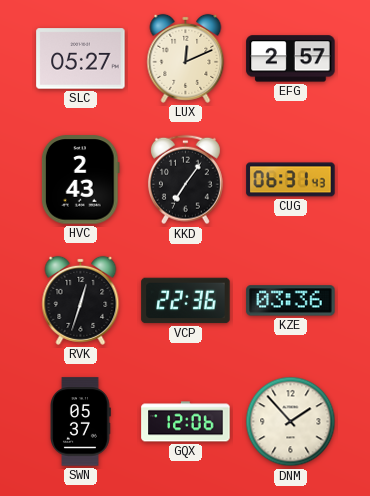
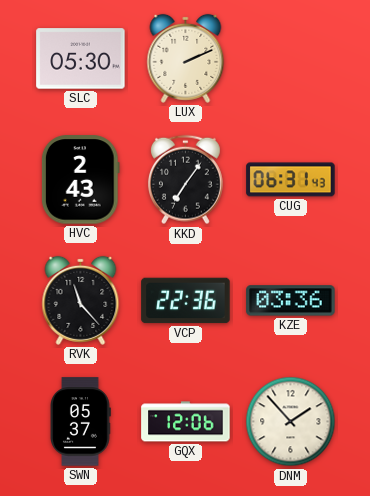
SLC: 05:27 -> 05:30 (81, 59)
LUX: 12:11 -> 2:11 (186, 58)
EFG: 2:57 -> none (291, 59)
RVK: 12:33 -> 11:23 (81, 300)
